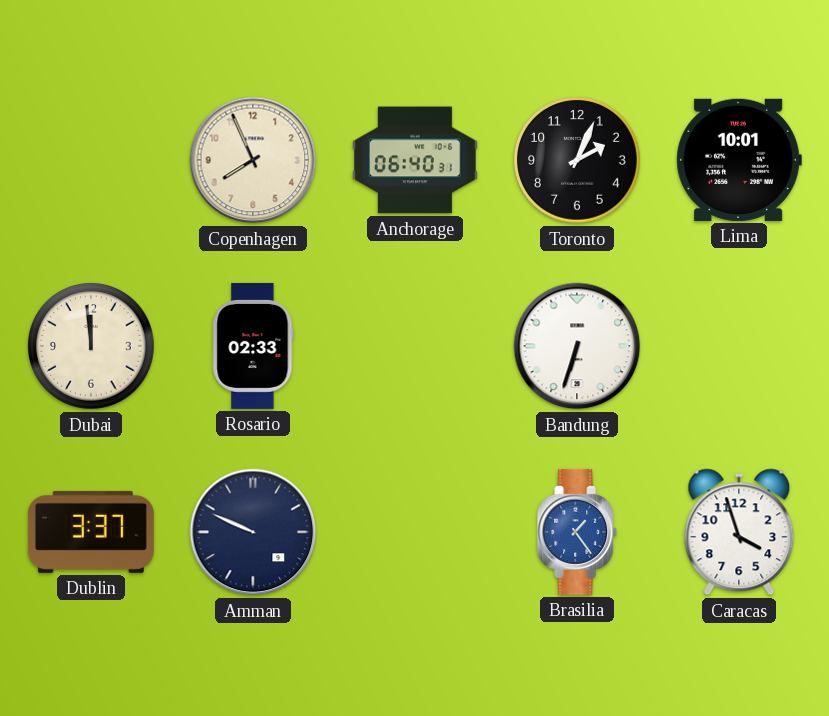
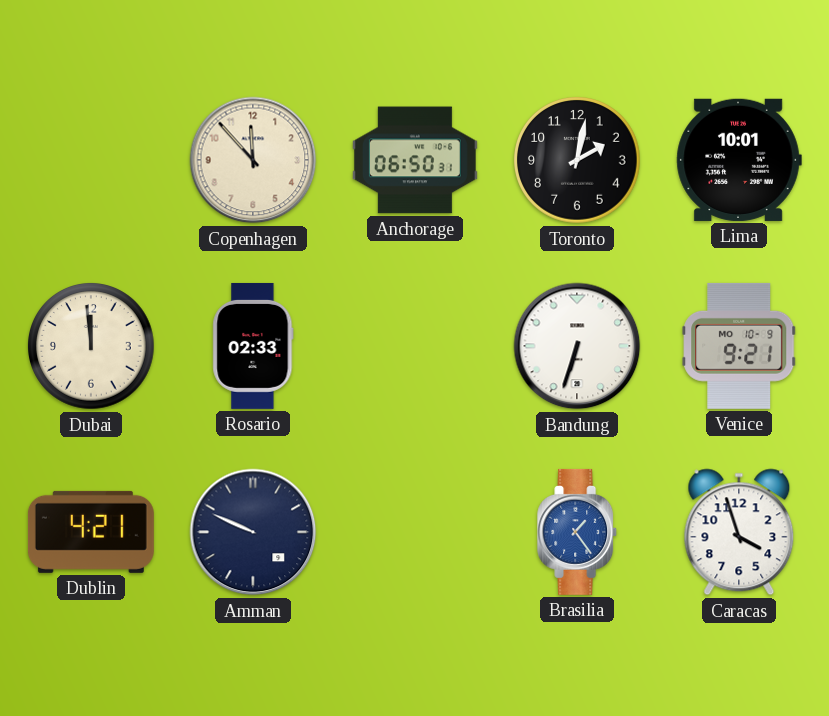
Copenhagen: 7:56 -> 11:53 (253, 160)
Anchorage: 06:40 -> 06:50 (415, 160)
Toronto: 2:04 -> 2:02 (577, 160)
Venice: none -> 9:21 (739, 346)
Dublin: 3:37 -> 4:21 (91, 532)
